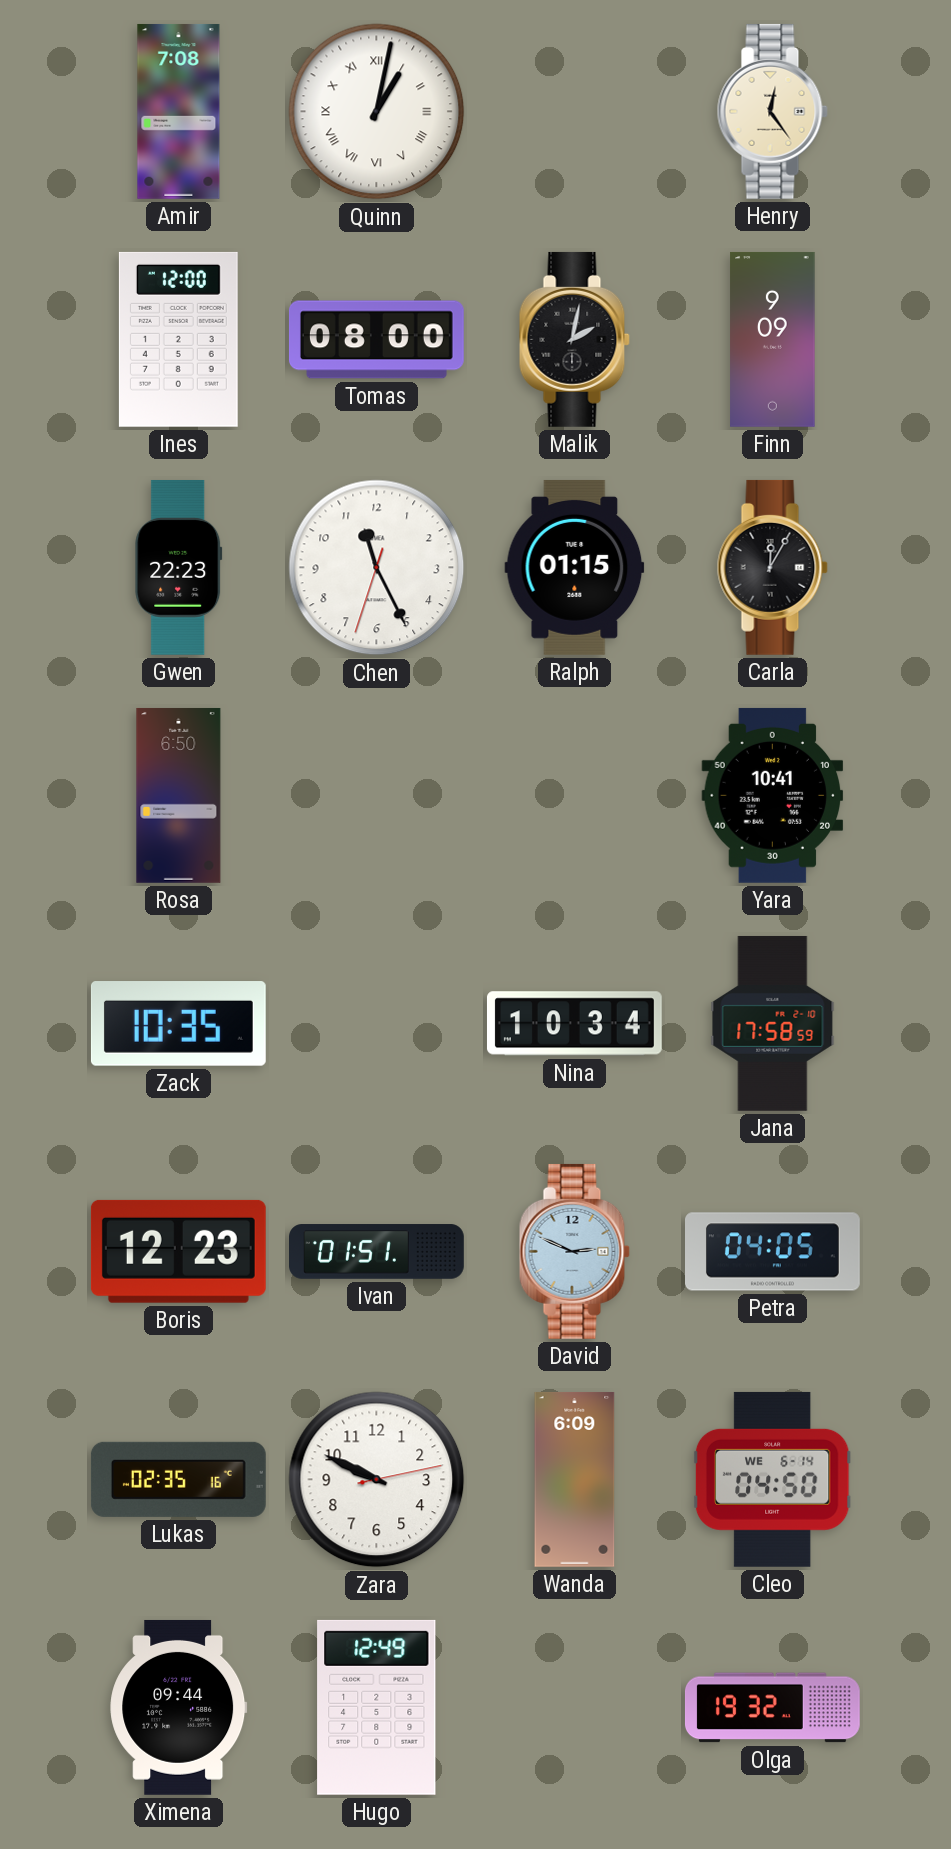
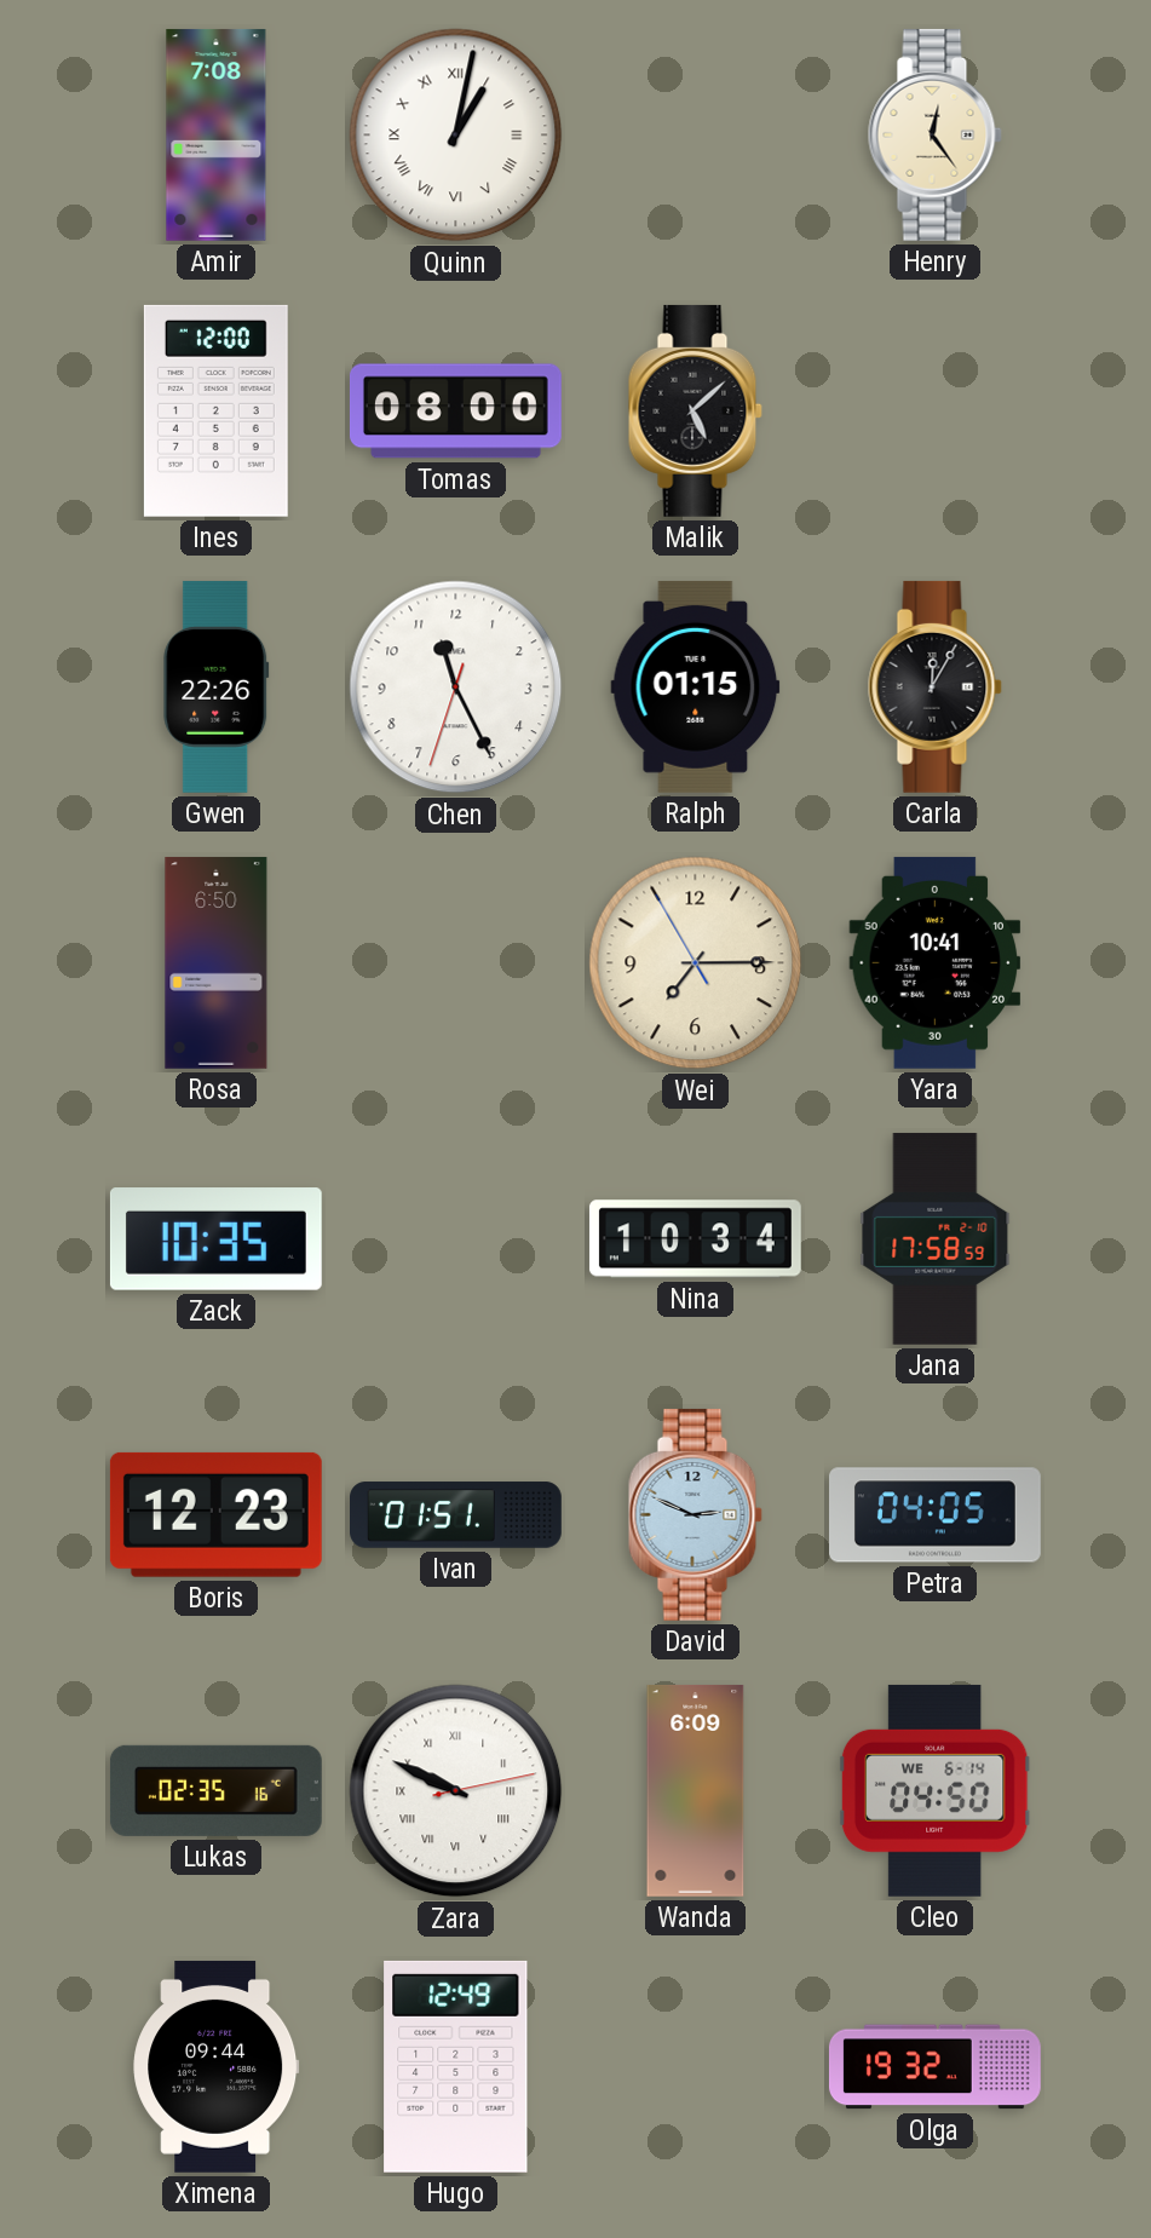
Malik: 2:02 -> 5:08 (695, 410)
Finn: 9:09 -> none (773, 339)
Gwen: 22:23 -> 22:26 (217, 686)
Wei: none -> 7:14 (696, 963)
Zara numerals: Arabic -> Roman (456, 1791)
